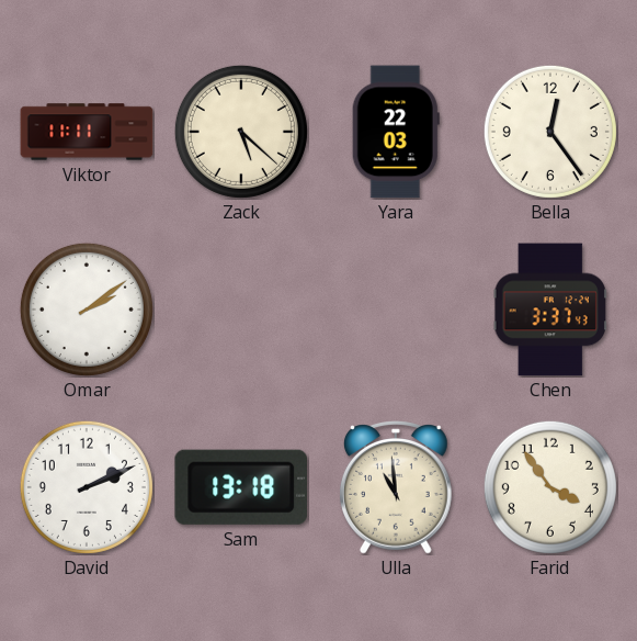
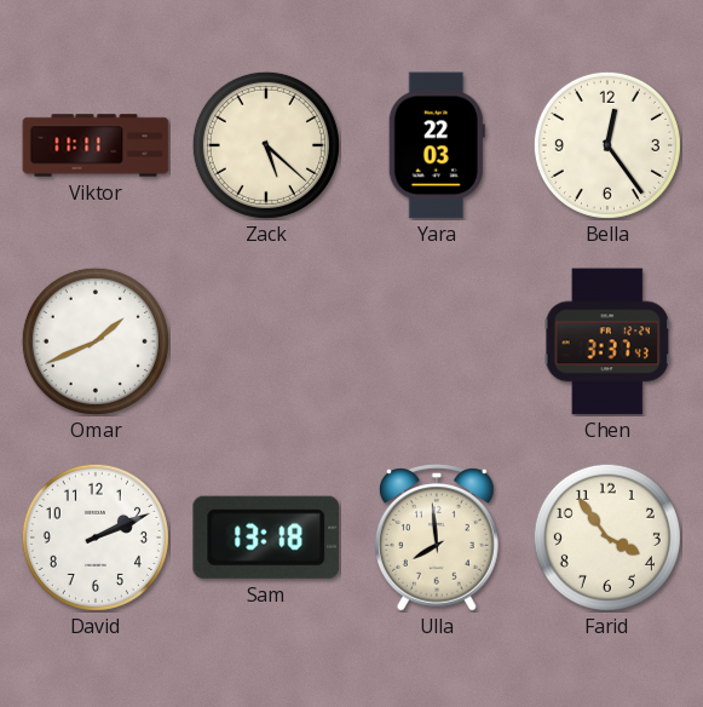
Omar: 2:09 -> 1:41 (96, 341)
Ulla: 10:59 -> 7:59 (438, 539)
